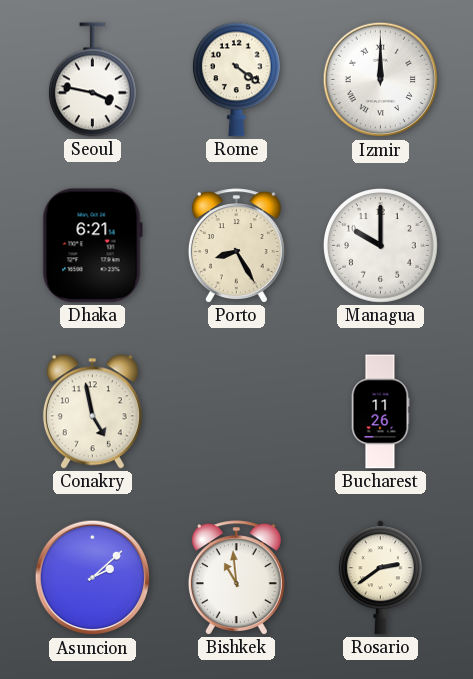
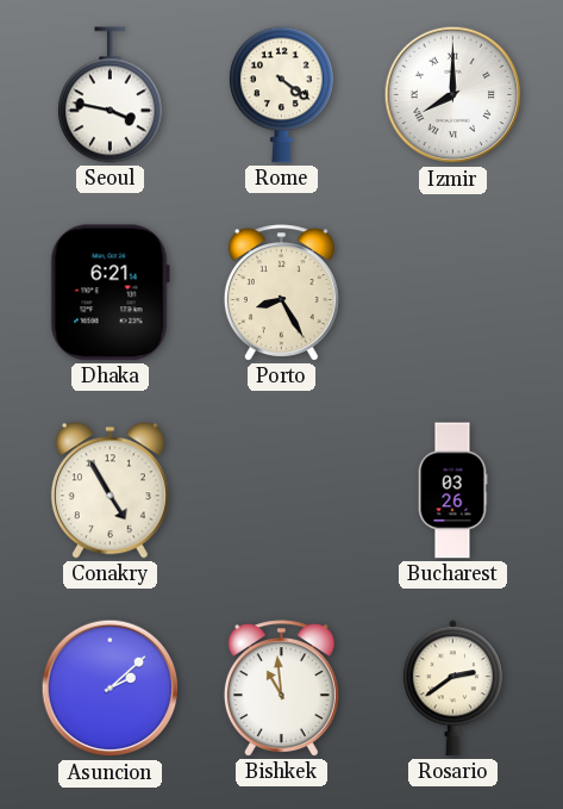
Izmir: 12:00 -> 8:00 (453, 95)
Managua: 10:00 -> none (381, 246)
Conakry: 4:58 -> 4:55 (110, 491)
Bucharest: 11:26 -> 03:26 (452, 491)
